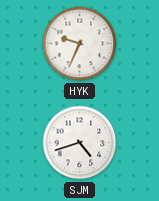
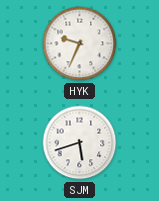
SJM: 4:42 -> 5:42 (80, 143)
